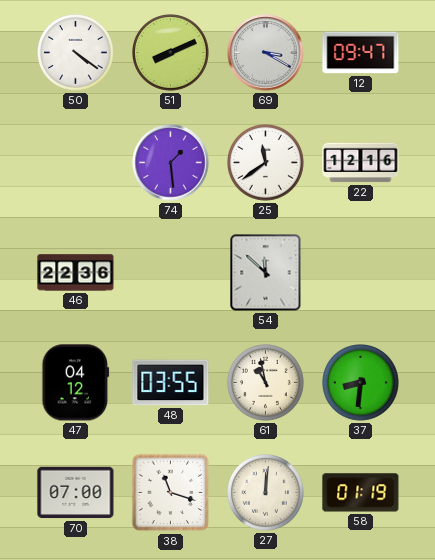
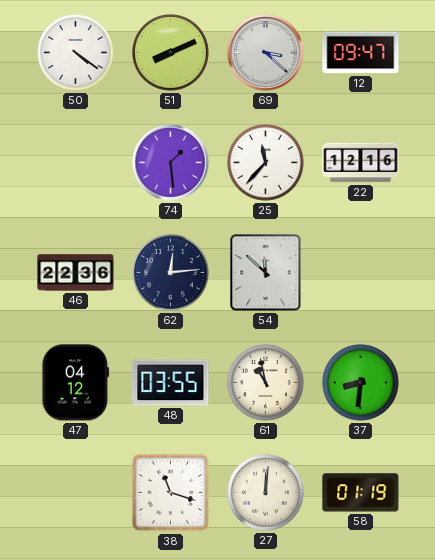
69: 3:20 -> 3:22 (266, 53)
25: 11:39 -> 11:37 (266, 163)
62: none -> 12:14 (171, 273)
70: 07:00 -> none (76, 493)
